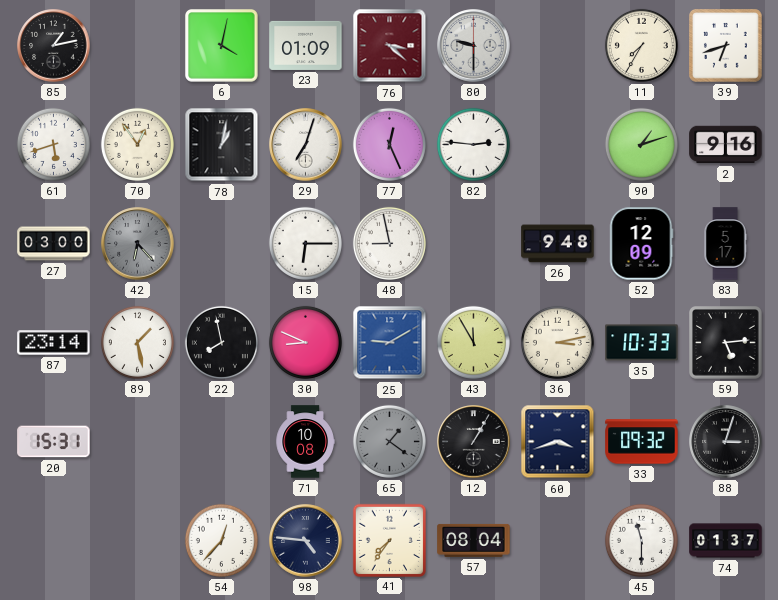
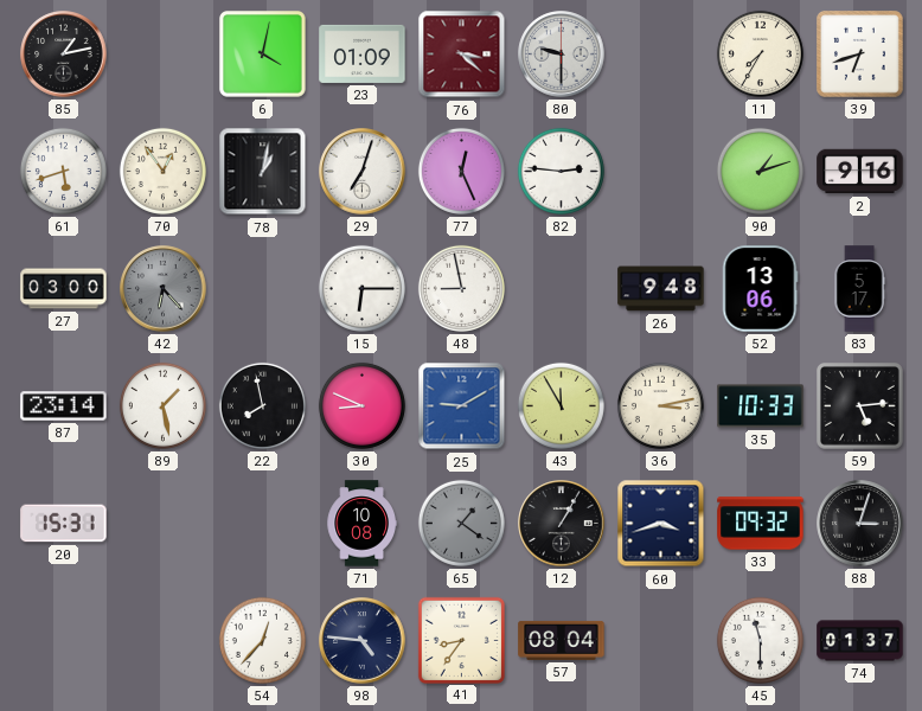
52: 12:09 -> 13:06 (760, 289)
41: 7:36 -> 8:36 (461, 640)
